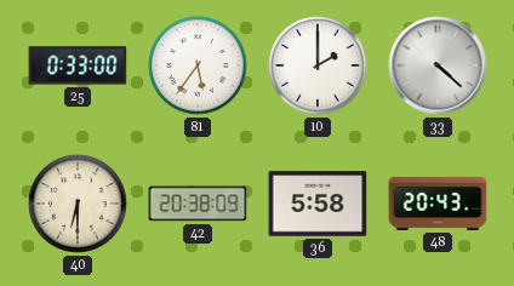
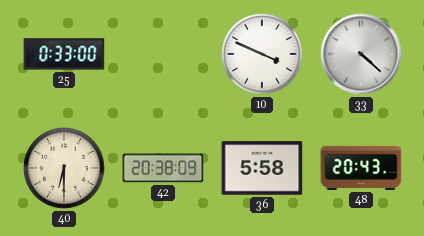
81: 5:36 -> none (198, 65)
10: 2:00 -> 3:49 (262, 54)
